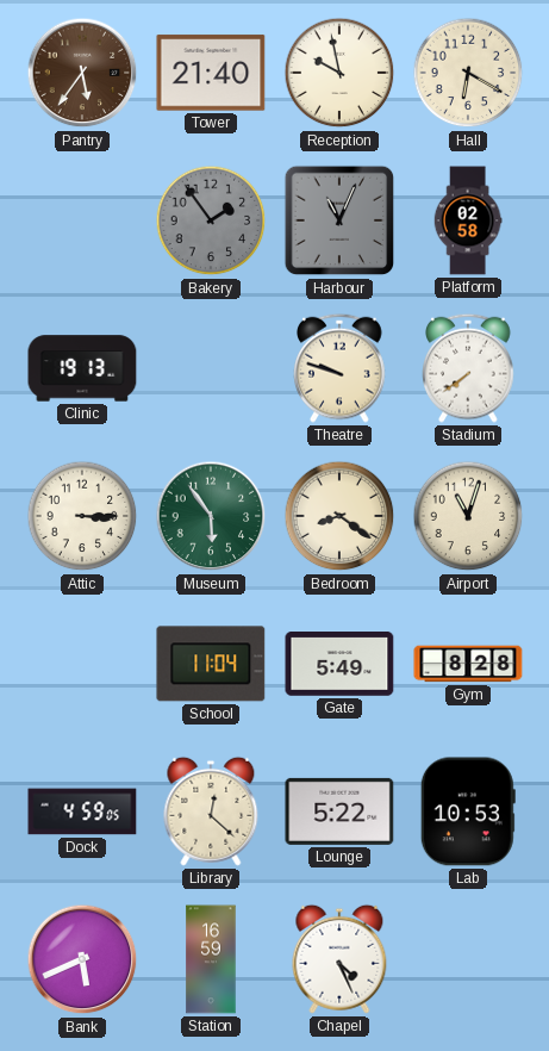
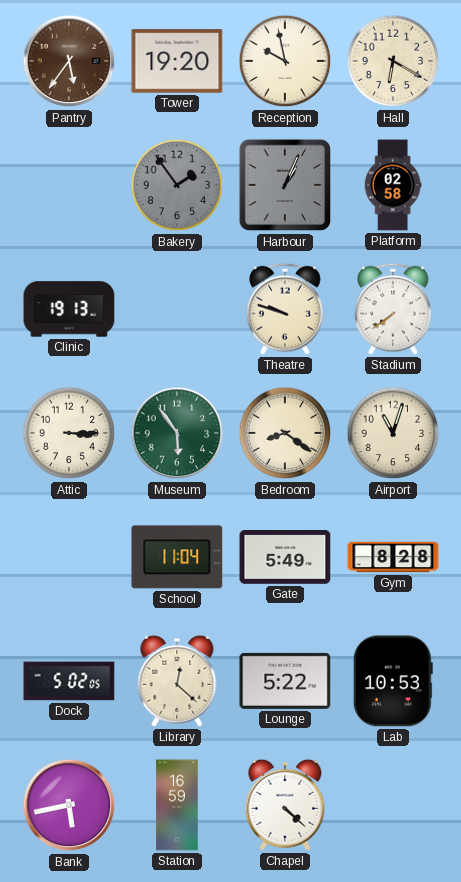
Tower: 21:40 -> 19:20 (177, 61)
Harbour: 11:04 -> 1:04 (285, 185)
Dock: 4:59 -> 5:02 (69, 681)
Bank: 5:41 -> 5:43 (69, 805)
Chapel: 4:26 -> 4:22 (285, 805)
